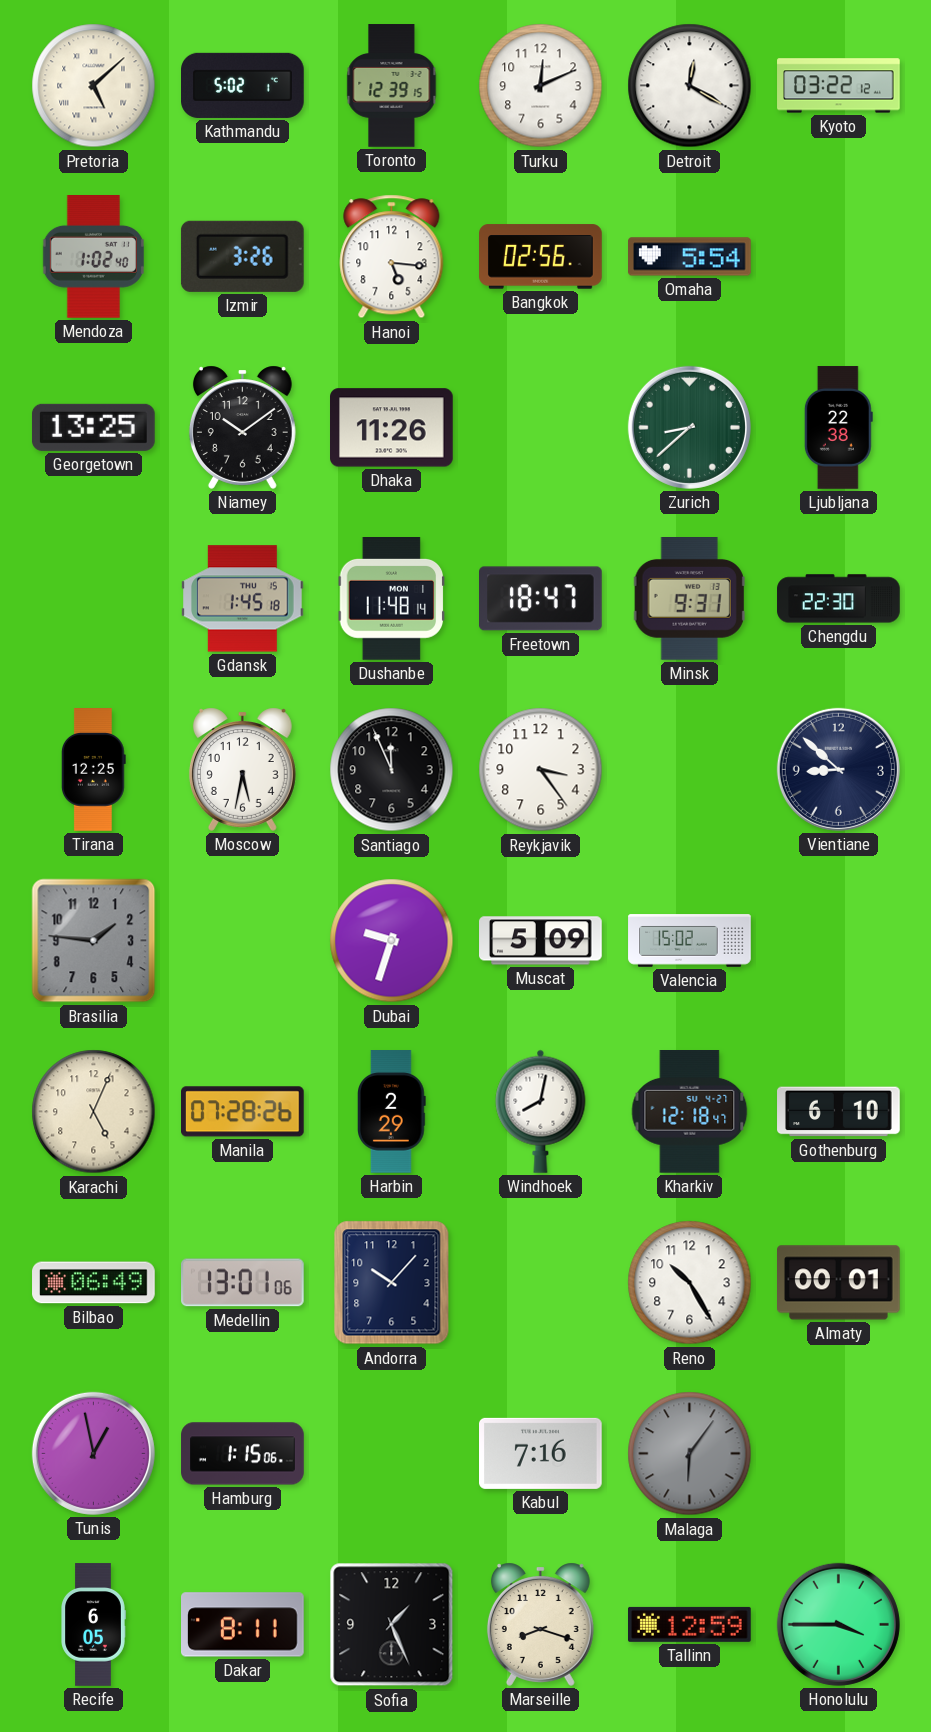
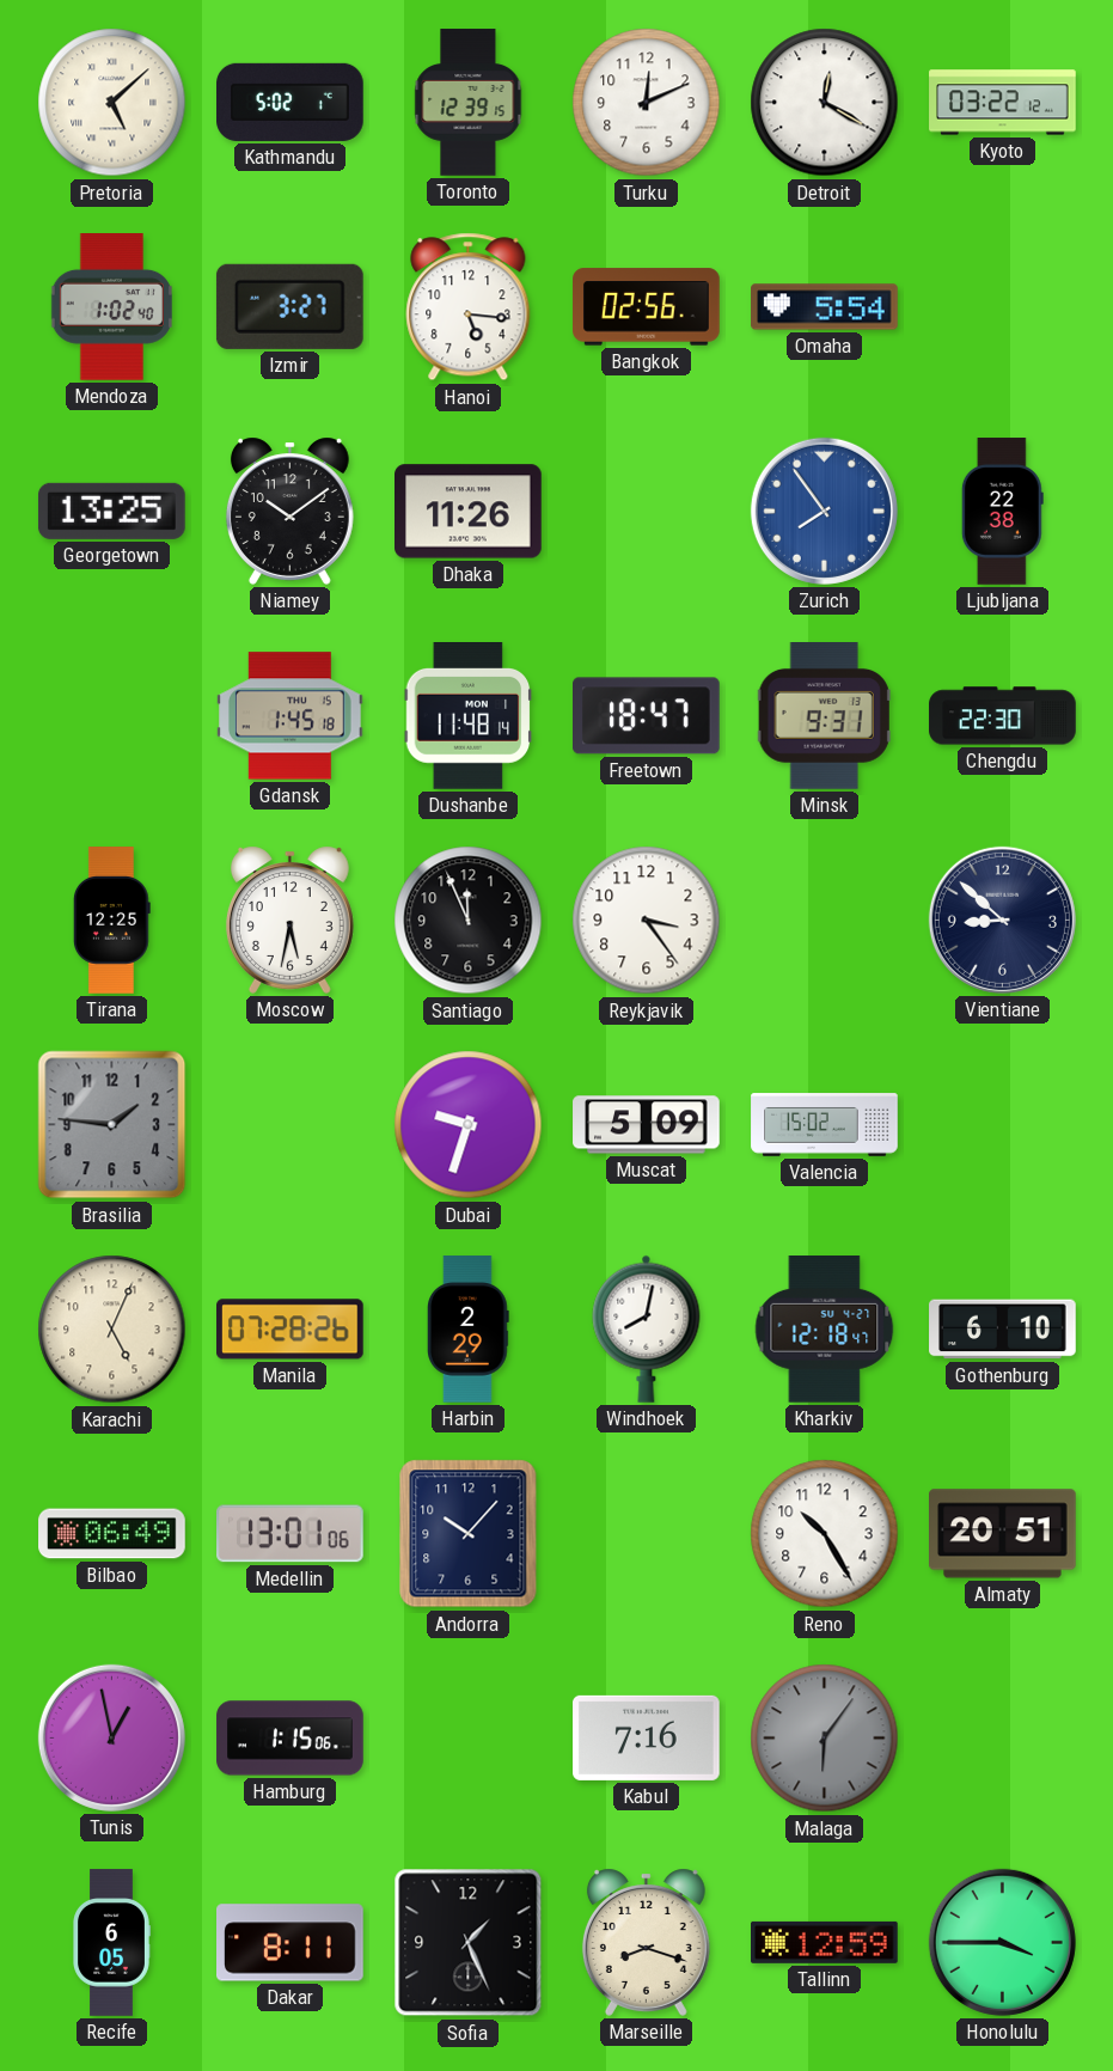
Izmir: 3:26 -> 3:27 (289, 306)
Zurich: 8:38 -> 7:54 (824, 511)
Zurich dial: green -> blue (824, 511)
Almaty: 00:01 -> 20:51 (1003, 1534)
